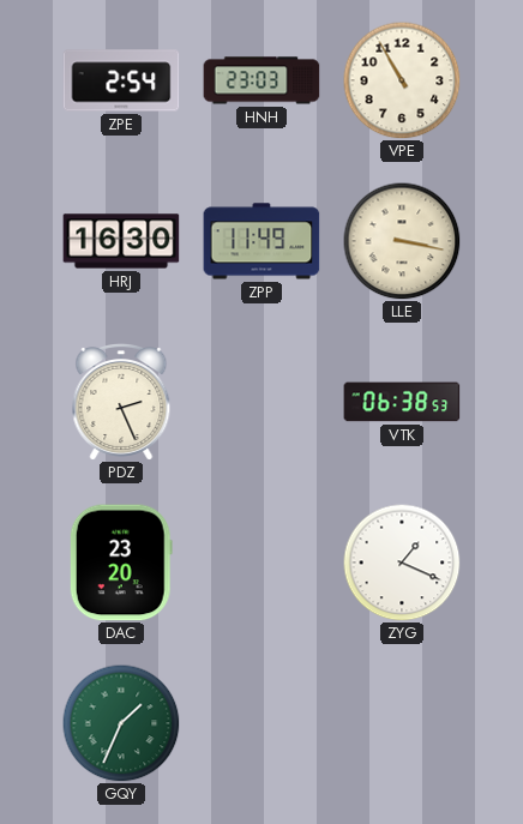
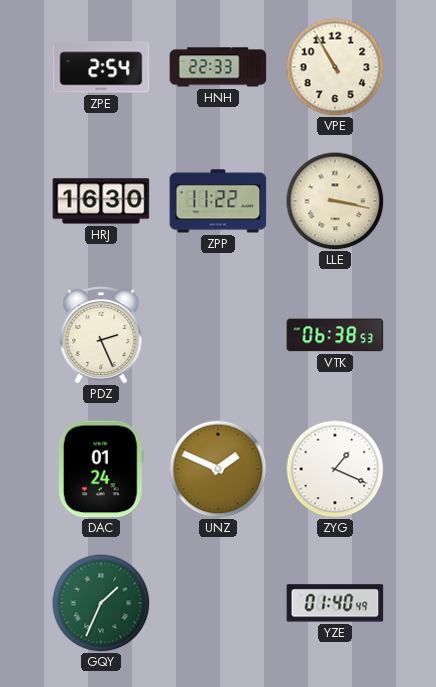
HNH: 23:03 -> 22:33 (218, 67)
ZPP: 11:49 -> 11:22 (218, 201)
DAC: 23:20 -> 01:24 (101, 469)
UNZ: none -> 1:49 (218, 469)
YZE: none -> 01:40 (335, 603)
